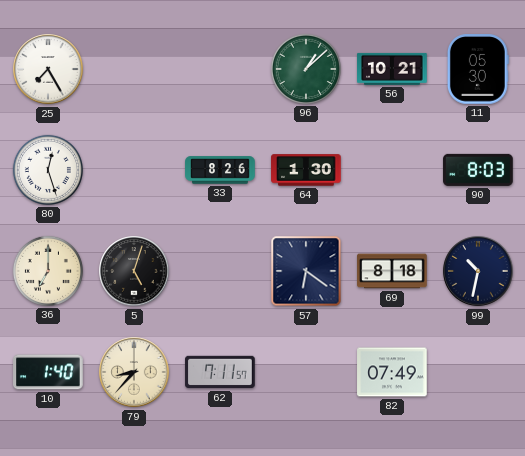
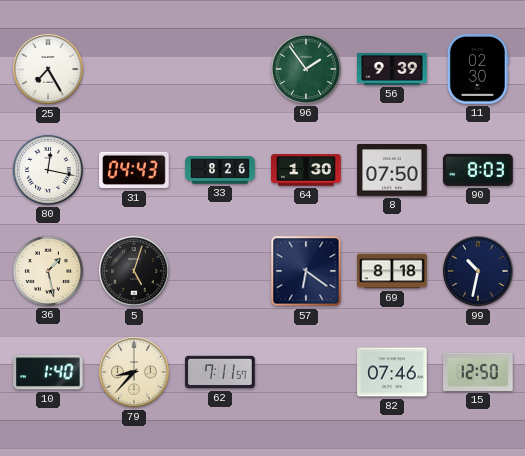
96: 1:08 -> 1:54 (306, 69)
56: 10:21 -> 9:39 (392, 69)
11: 05:30 -> 02:30 (478, 69)
80: 12:27 -> 12:17 (48, 170)
31: none -> 04:43 (134, 170)
8: none -> 07:50 (392, 171)
36: 7:00 -> 1:28 (48, 271)
82: 07:49 -> 07:46 (392, 372)
15: none -> 12:50 (478, 372)
